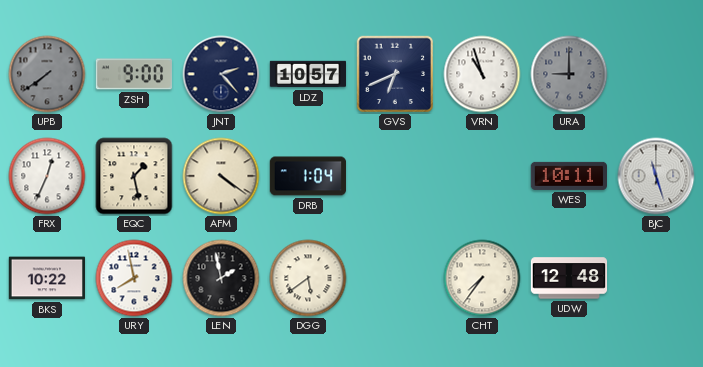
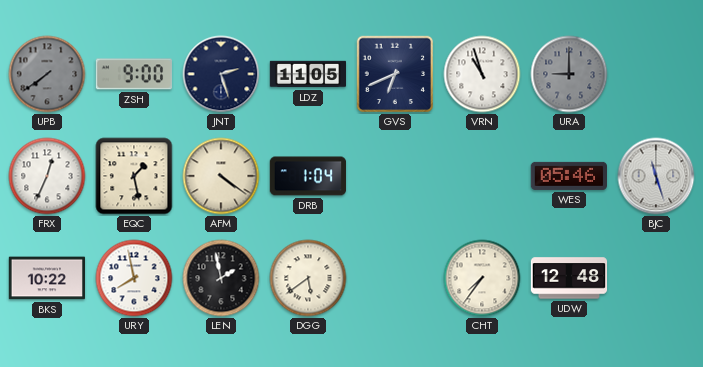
JNT: 2:23 -> 2:27 (221, 74)
LDZ: 10:57 -> 11:05 (308, 74)
WES: 10:11 -> 05:46 (568, 176)
